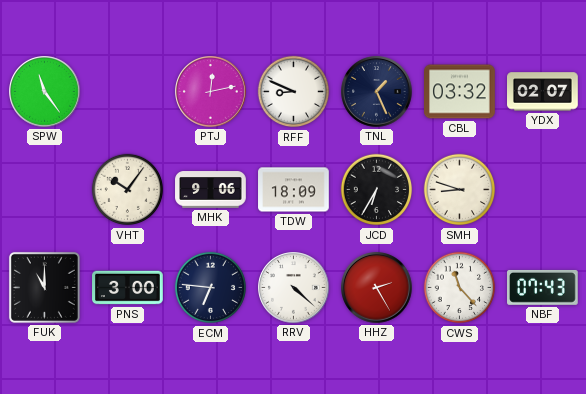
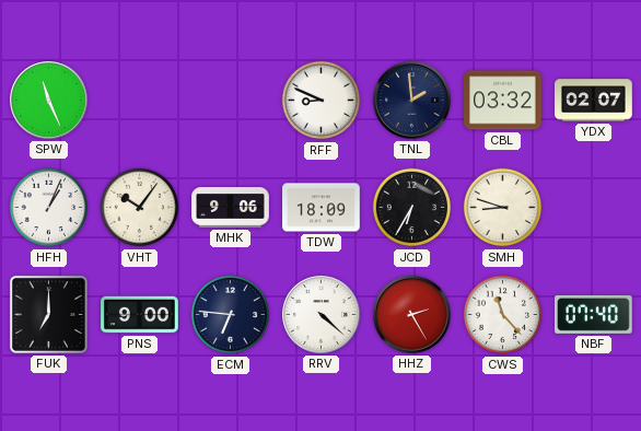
SPW: 11:24 -> 11:26 (49, 101)
PTJ: 12:13 -> none (211, 92)
TNL: 1:26 -> 1:59 (412, 101)
HFH: none -> 1:04 (49, 208)
FUK: 11:00 -> 7:00 (48, 314)
PNS: 3:00 -> 9:00 (140, 315)
NBF: 07:43 -> 07:40 (594, 314)
